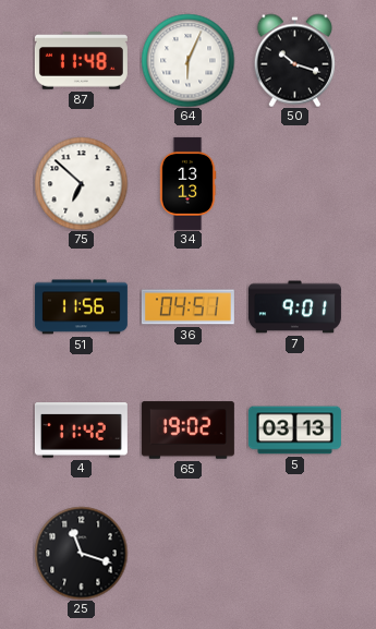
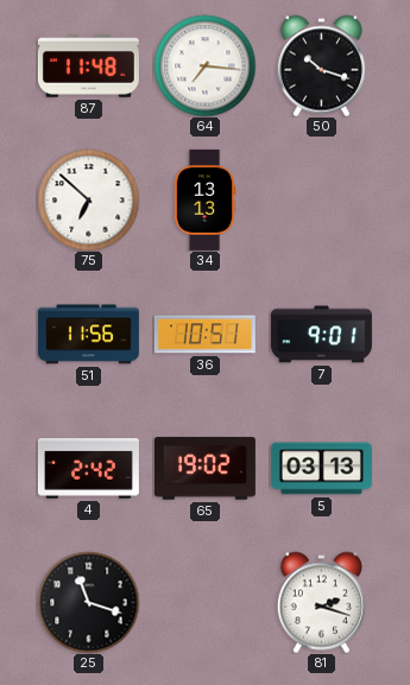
64: 6:04 -> 7:16 (204, 65)
36: 04:51 -> 10:51 (204, 335)
4: 11:42 -> 2:42 (88, 469)
81: none -> 2:18 (321, 602)
